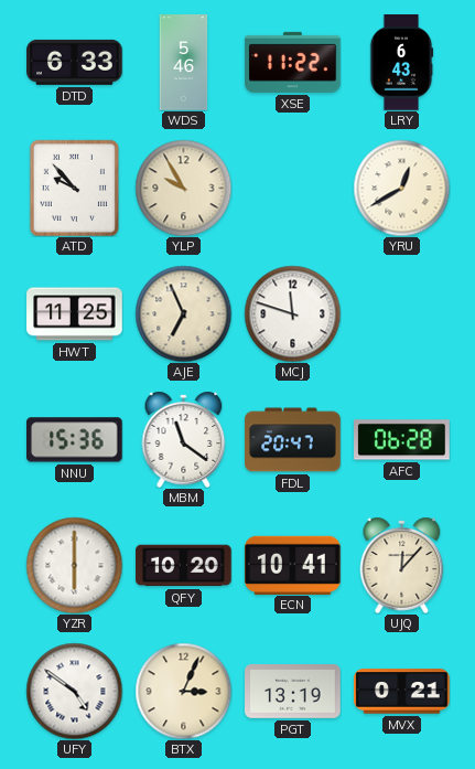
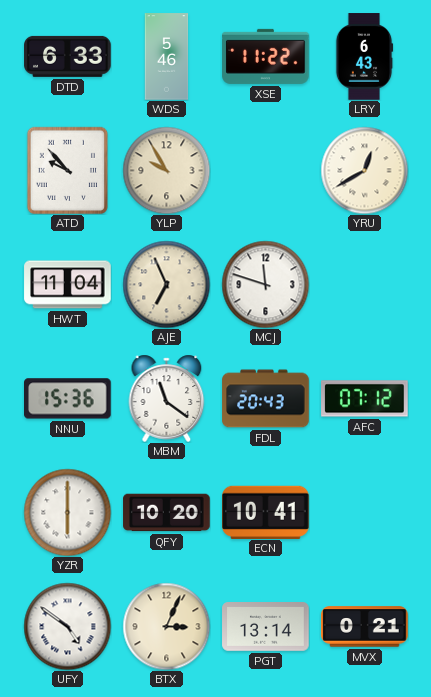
HWT: 11:25 -> 11:04 (68, 285)
FDL: 20:47 -> 20:43 (266, 399)
AFC: 06:28 -> 07:12 (365, 399)
UJQ: 12:07 -> none (402, 565)
PGT: 13:19 -> 13:14 (266, 627)
